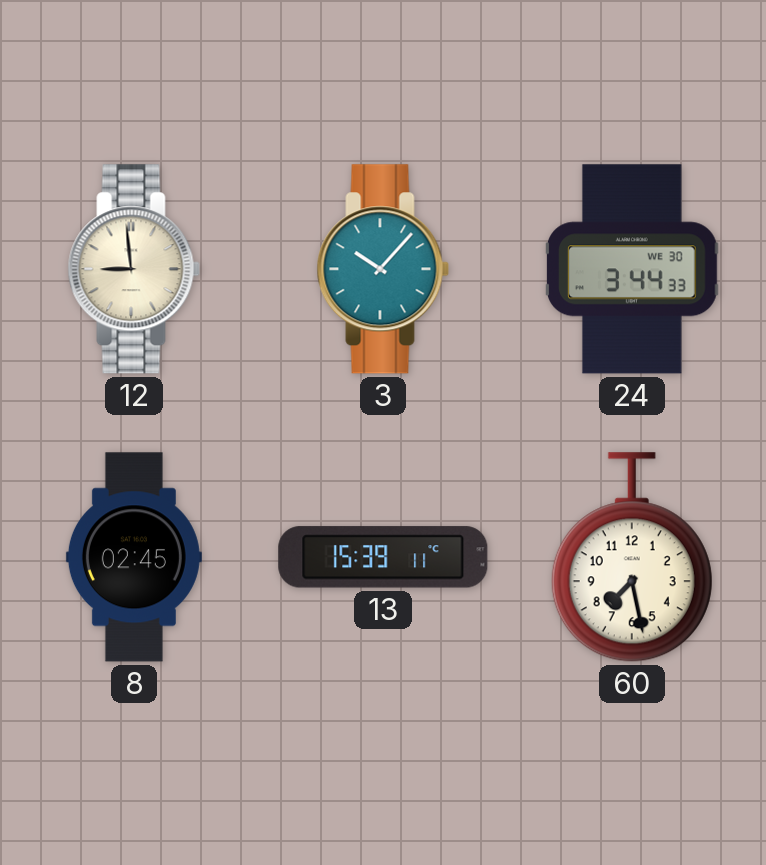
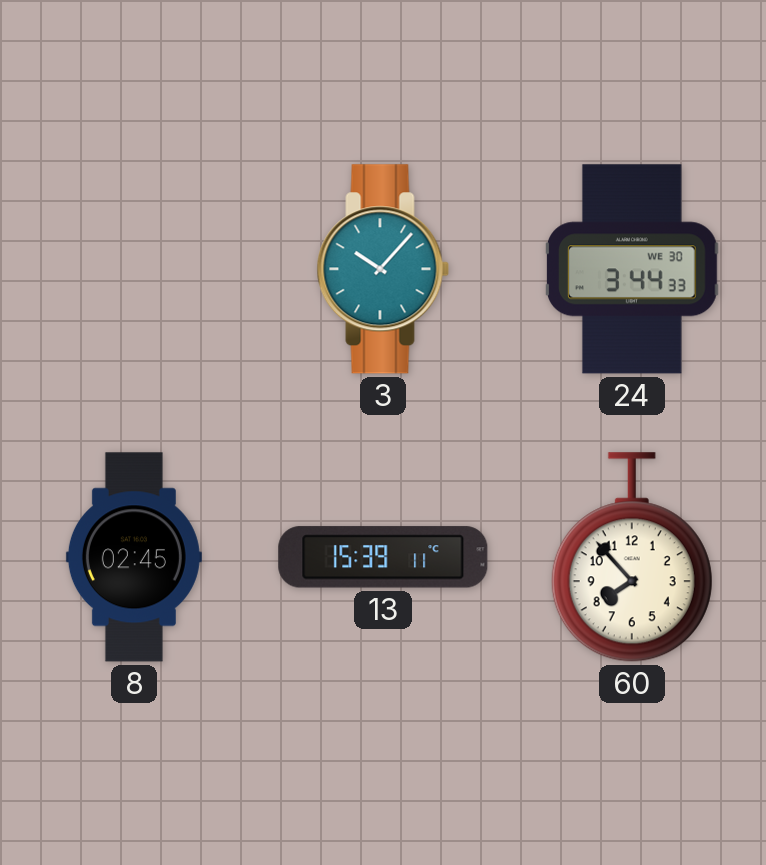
12: 8:59 -> none (134, 269)
60: 7:28 -> 7:53 (632, 557)
